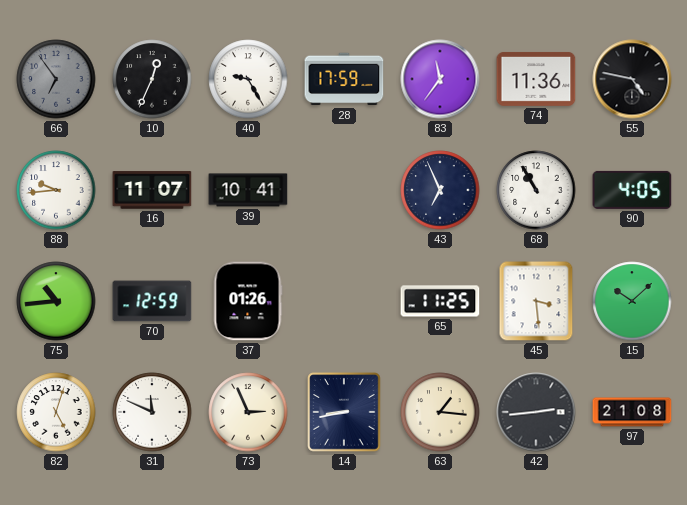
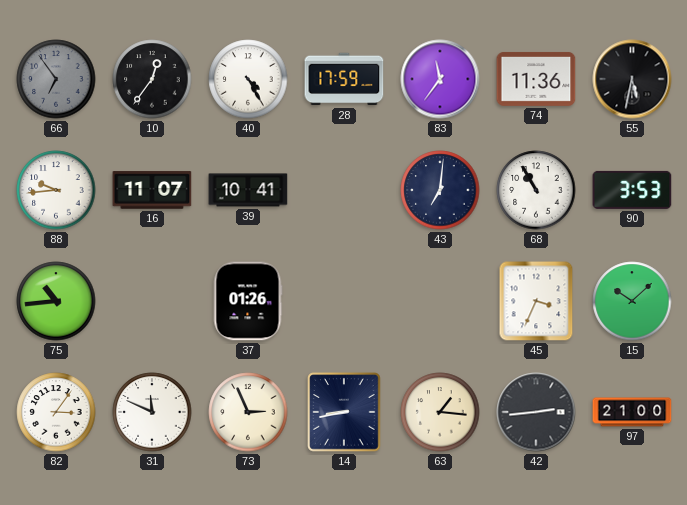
10: 12:34 -> 12:36 (152, 79)
40: 9:25 -> 4:25 (248, 79)
55: 4:47 -> 5:32 (632, 79)
43: 6:56 -> 7:01 (440, 190)
90: 4:05 -> 3:53 (632, 190)
70: 12:59 -> none (152, 301)
65: 11:25 -> none (440, 301)
45: 3:29 -> 3:34 (536, 301)
82: 5:03 -> 3:06 (56, 412)
97: 21:08 -> 21:00 (632, 412)
